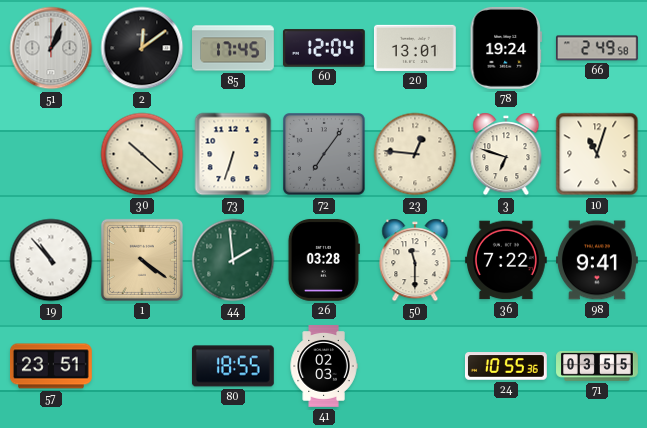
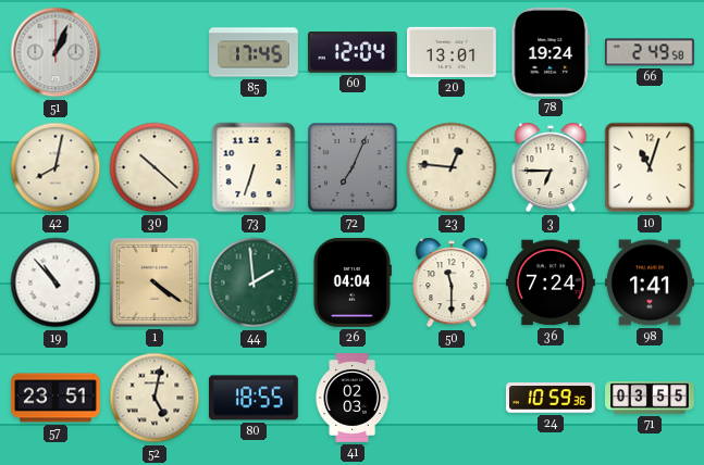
2: 12:09 -> none (142, 48)
42: none -> 8:02 (55, 167)
72: 7:06 -> 7:04 (354, 168)
3: 6:48 -> 6:45 (551, 167)
26: 03:28 -> 04:04 (353, 282)
36: 7:22 -> 7:24 (551, 282)
98: 9:41 -> 1:41 (651, 282)
52: none -> 5:02 (155, 398)
24: 10:55 -> 10:59 (552, 398)
